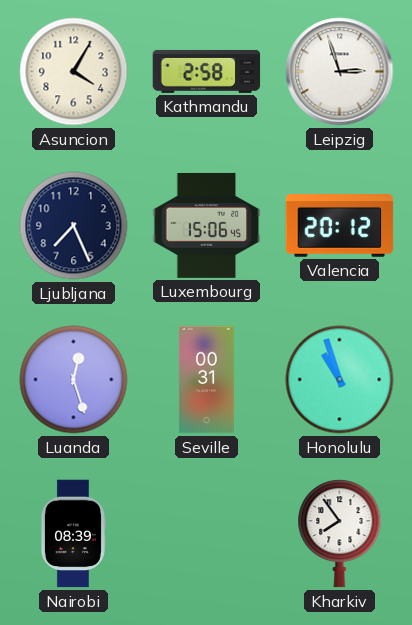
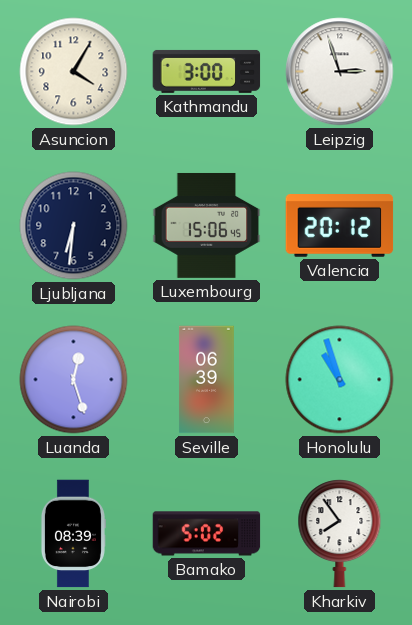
Kathmandu: 2:58 -> 3:00 (207, 71)
Ljubljana: 7:26 -> 6:31 (74, 226)
Seville: 00:31 -> 06:39 (206, 380)
Bamako: none -> 5:02 (207, 534)
